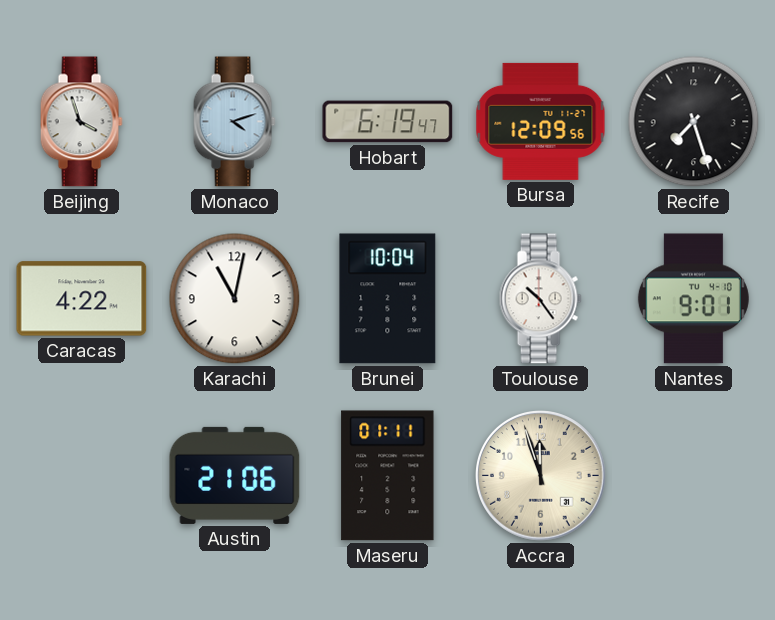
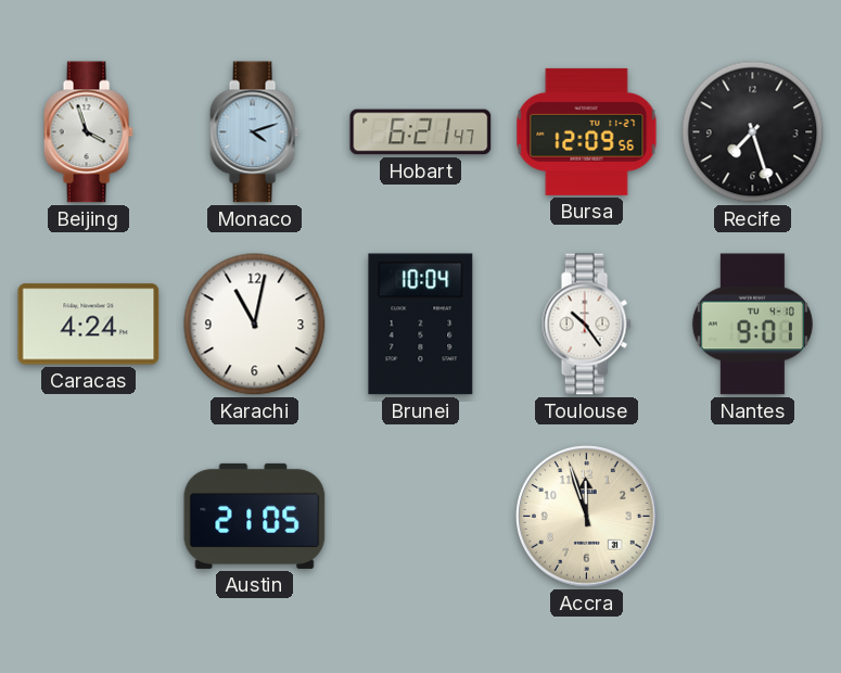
Hobart: 6:19 -> 6:21 (421, 132)
Caracas: 4:22 -> 4:24 (89, 325)
Austin: 21:06 -> 21:05 (255, 516)
Maseru: 01:11 -> none (388, 476)
